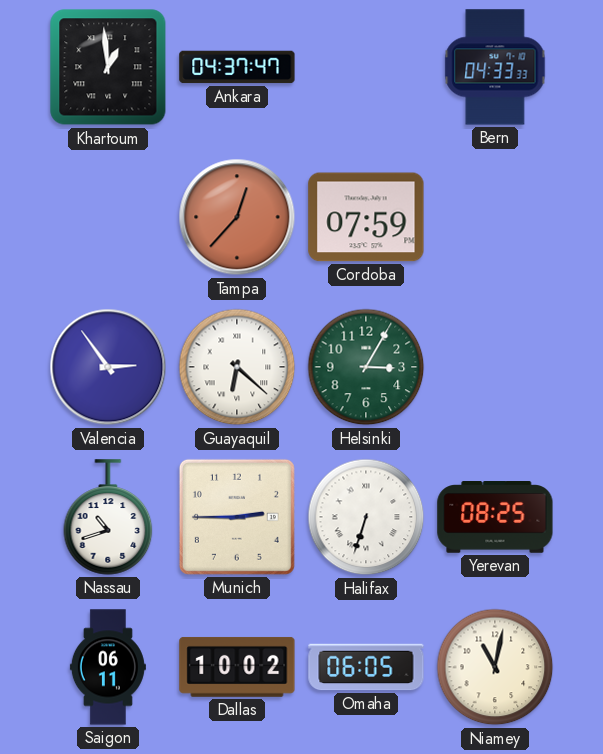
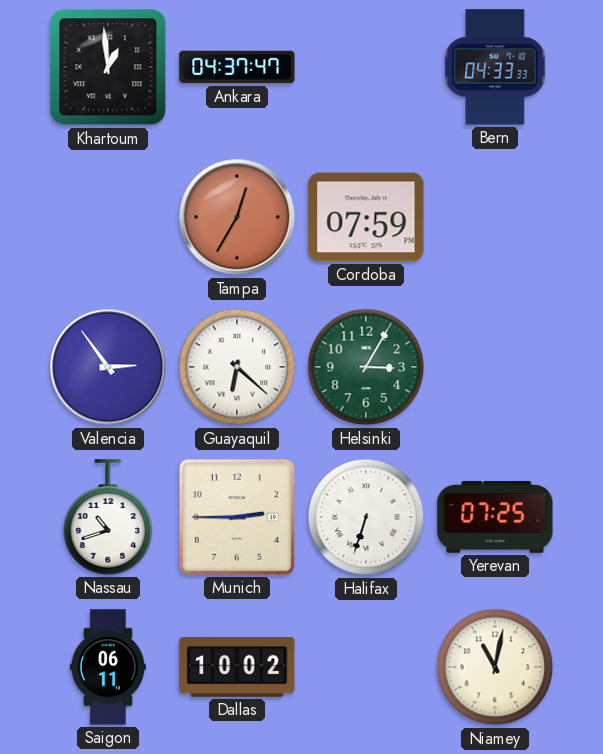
Tampa: 12:37 -> 12:35 (237, 217)
Yerevan: 08:25 -> 07:25 (495, 518)
Omaha: 06:05 -> none (366, 667)
